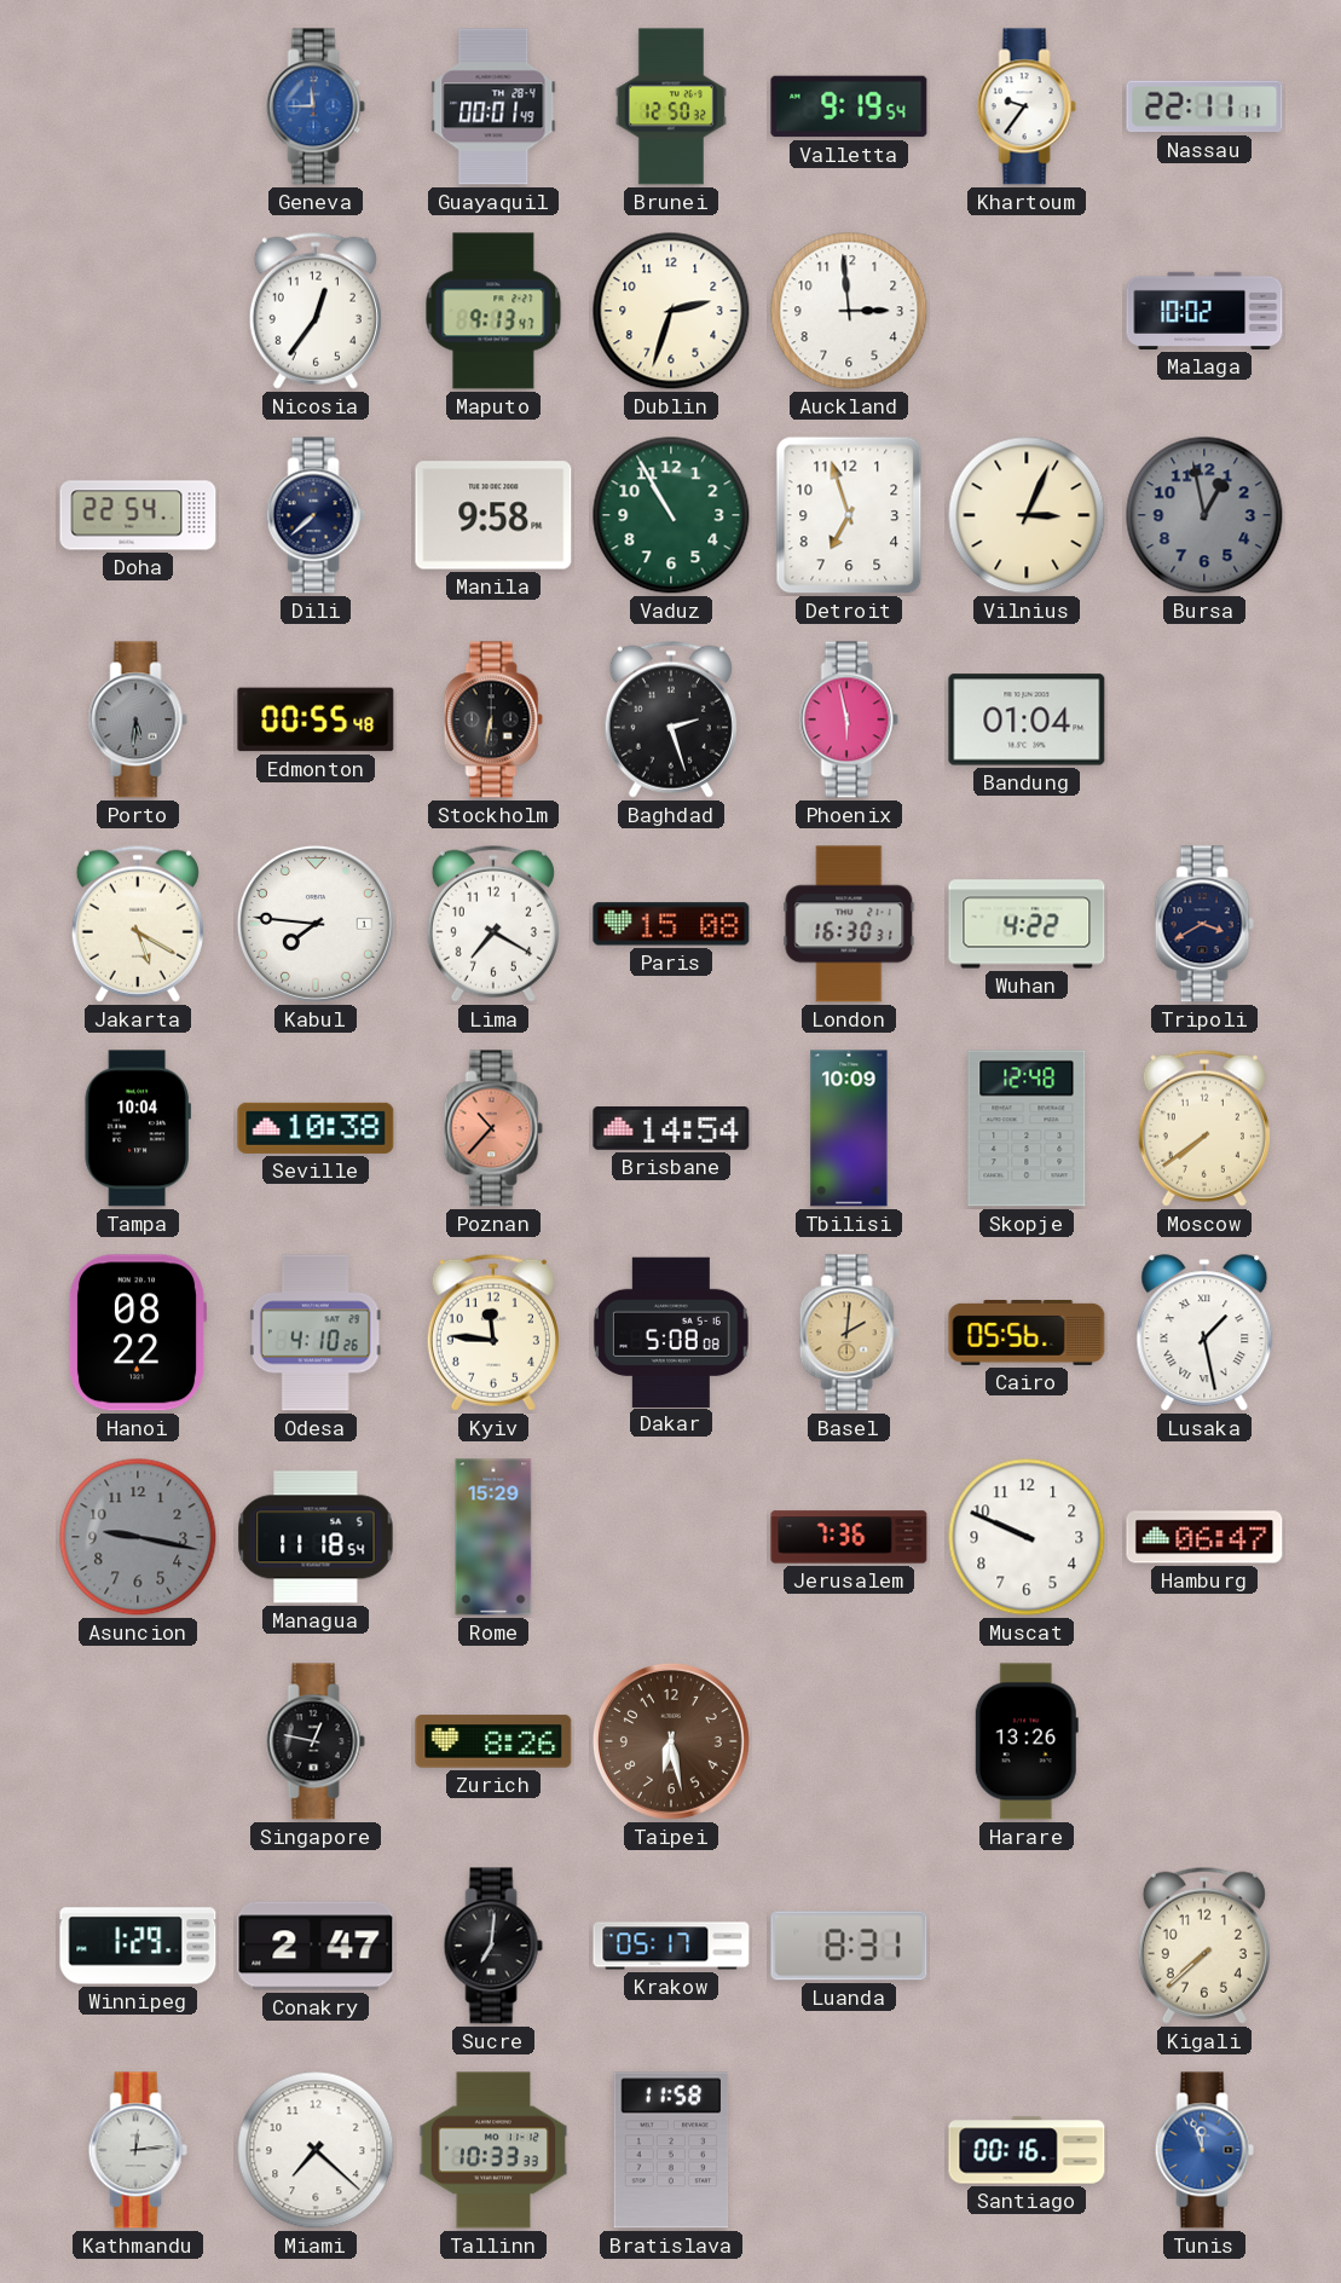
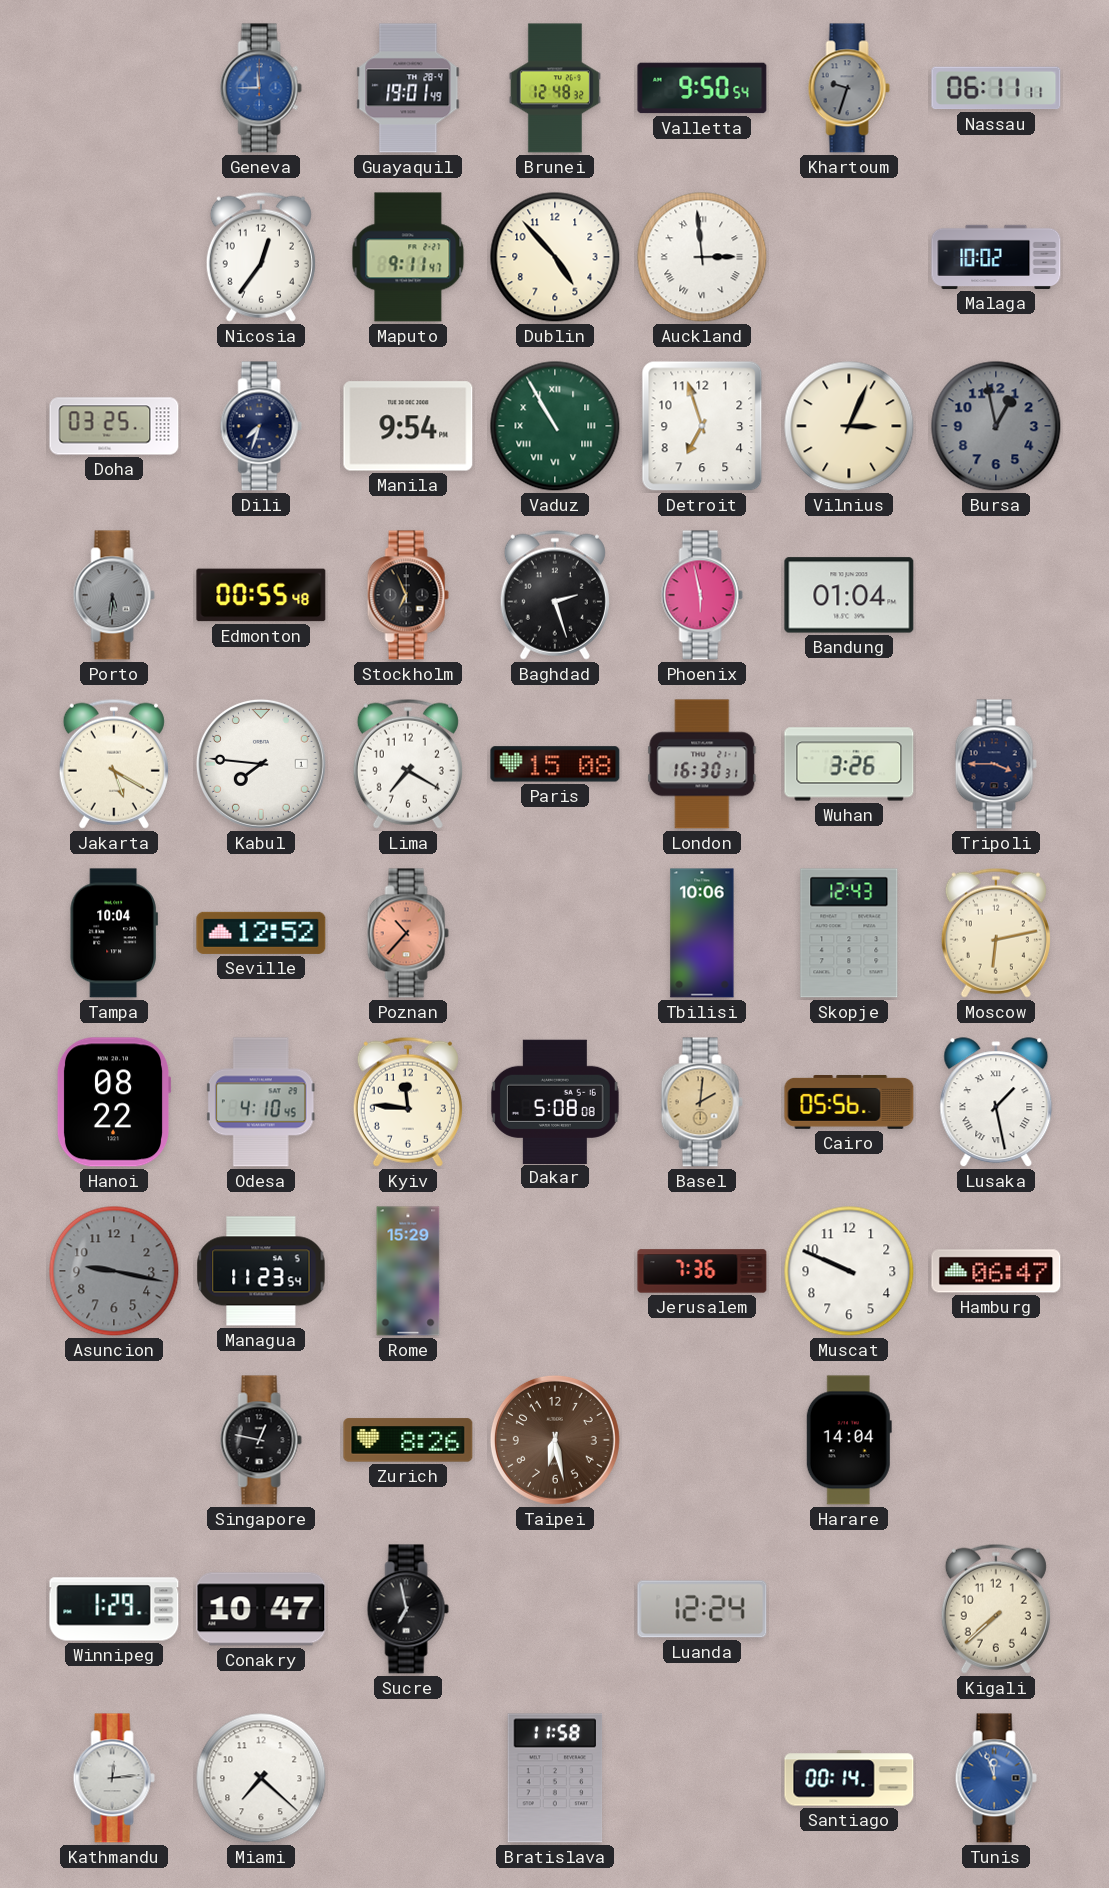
Guayaquil: 00:01 -> 19:01 (408, 88)
Brunei: 12:50 -> 12:48 (555, 88)
Valletta: 9:19 -> 9:50 (702, 88)
Khartoum: 9:36 -> 9:33 (849, 88)
Khartoum dial: white -> grey (849, 88)
Nassau: 22:11 -> 06:11 (996, 88)
Maputo: 9:13 -> 9:11 (408, 257)
Dublin: 2:33 -> 4:53 (555, 257)
Auckland numerals: Arabic -> Roman (702, 257)
Doha: 22:54 -> 03:25 (114, 426)
Dili: 7:38 -> 7:33 (261, 426)
Manila: 9:58 -> 9:54 (408, 426)
Vaduz numerals: Arabic -> Roman (555, 426)
Stockholm: 6:32 -> 6:56 (408, 595)
Wuhan: 4:22 -> 3:26 (849, 764)
Tripoli: 3:40 -> 3:45 (996, 764)
Seville: 10:38 -> 12:52 (261, 933)
Brisbane: 14:54 -> none (671, 1129)
Tbilisi: 10:09 -> 10:06 (702, 933)
Skopje: 12:48 -> 12:43 (849, 933)
Moscow: 7:39 -> 6:13 (996, 933)
Odesa: 4:10:26 -> 4:10:45 (261, 1102)
Managua: 11:18 -> 11:23 (261, 1271)
Harare: 13:26 -> 14:04 (849, 1440)
Conakry: 2:47 -> 10:47 (261, 1609)
Sucre: 7:01 -> 6:58 (408, 1609)
Krakow: 05:17 -> none (671, 1946)
Luanda: 8:31 -> 12:24 (702, 1609)
Tallinn: 10:33 -> none (493, 2150)
Santiago: 00:16 -> 00:14 (849, 1778)
